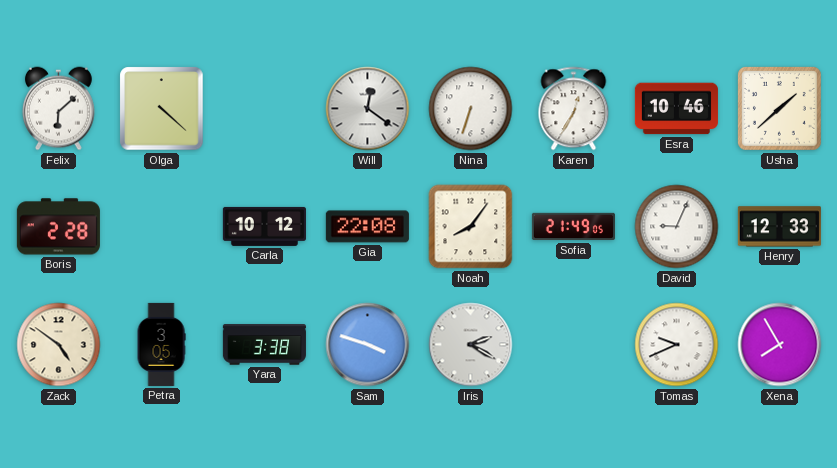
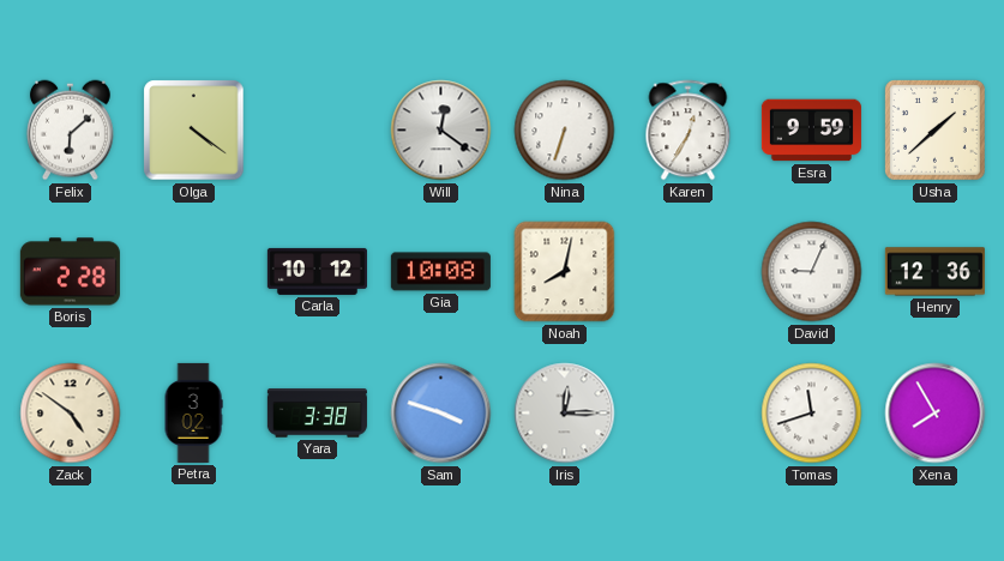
Olga: 4:22 -> 4:21 (194, 131)
Esra: 10:46 -> 9:59 (811, 131)
Gia: 22:08 -> 10:08 (440, 272)
Noah: 8:06 -> 8:02 (565, 272)
Sofia: 21:49 -> none (573, 227)
Henry: 12:33 -> 12:36 (934, 272)
Petra: 3:05 -> 3:02 (193, 412)
Iris: 2:20 -> 12:15 (565, 414)
Tomas: 9:41 -> 11:42 (812, 414)
